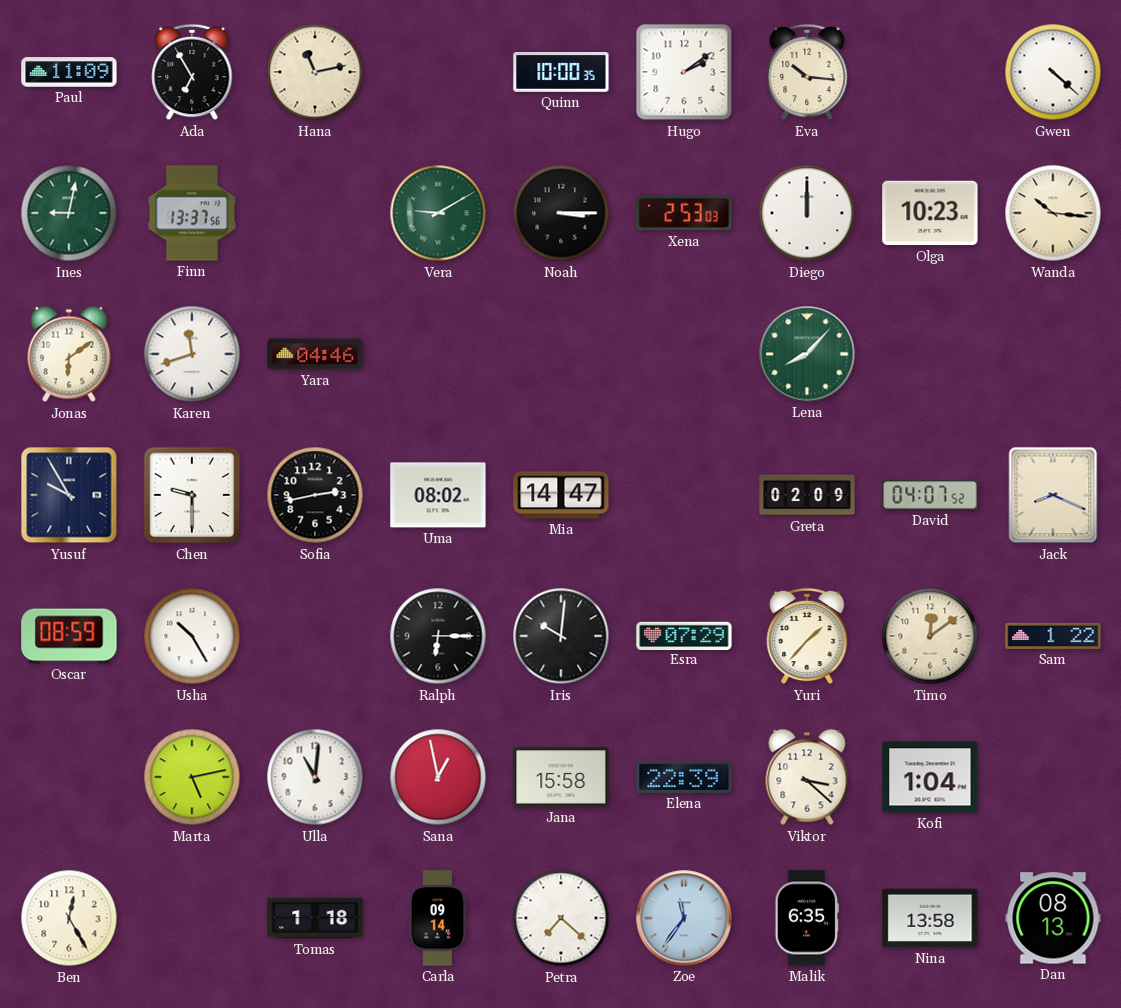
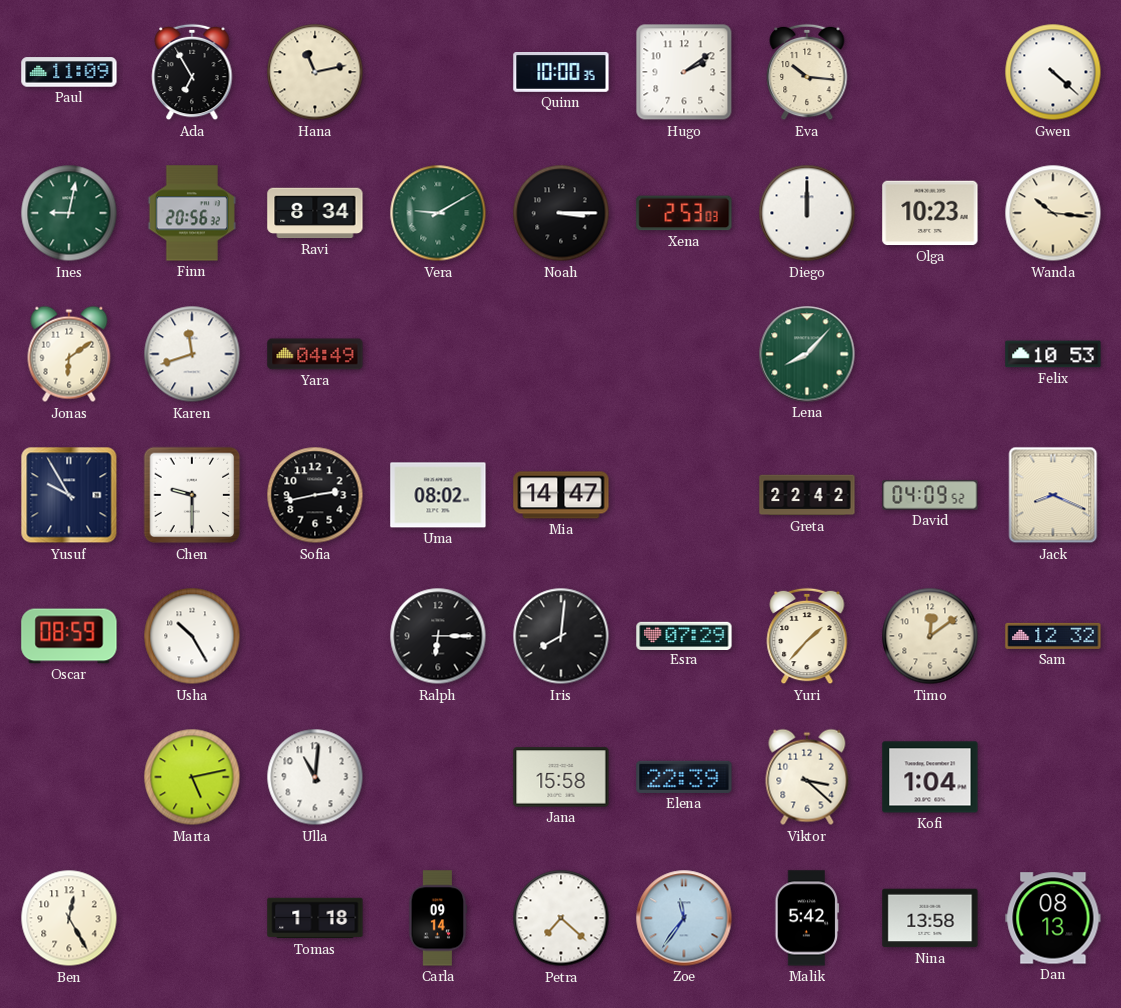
Finn: 13:37 -> 20:56 (191, 213)
Ravi: none -> 8:34 (315, 213)
Yara: 04:46 -> 04:49 (315, 354)
Felix: none -> 10:53 (1053, 354)
Greta: 02:09 -> 22:42 (807, 495)
David: 04:07 -> 04:09 (930, 495)
Iris: 10:01 -> 8:01 (561, 636)
Sam: 1:22 -> 12:32 (1053, 636)
Sana: 12:58 -> none (438, 777)
Malik: 6:35 -> 5:42 (806, 918)
